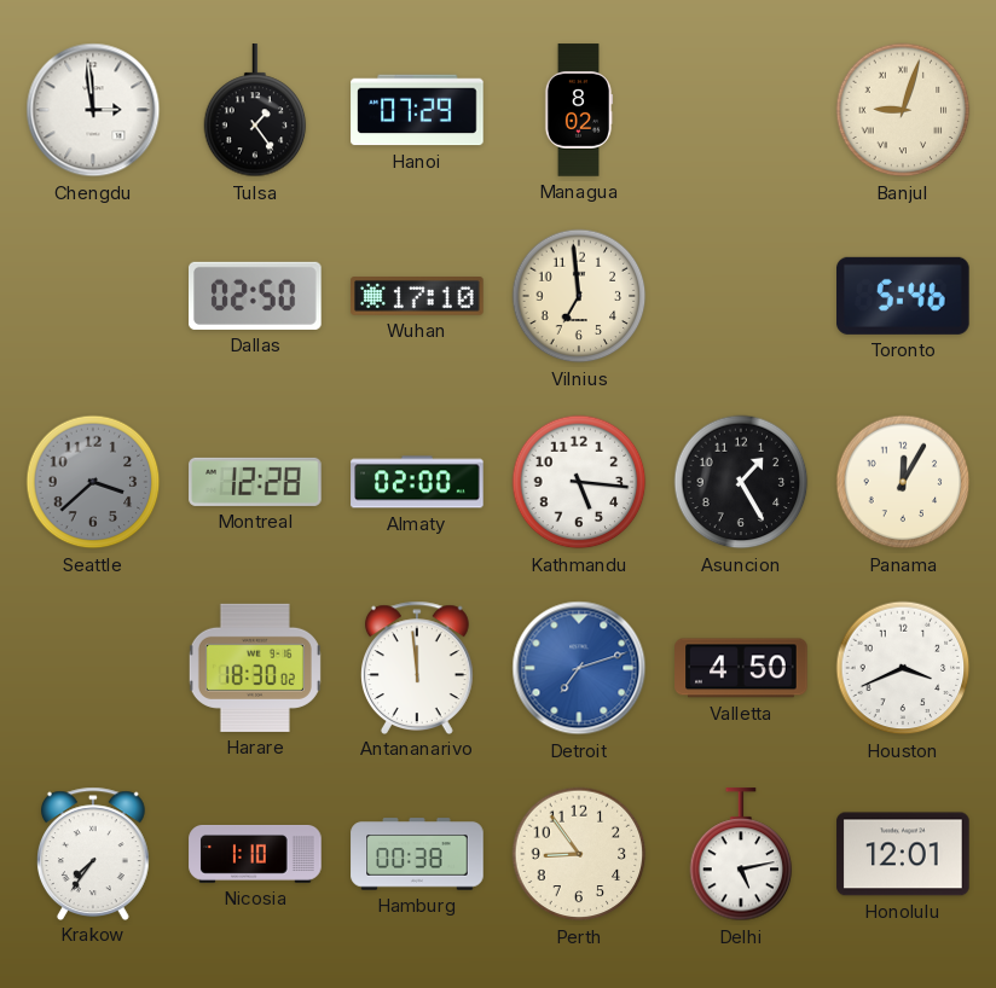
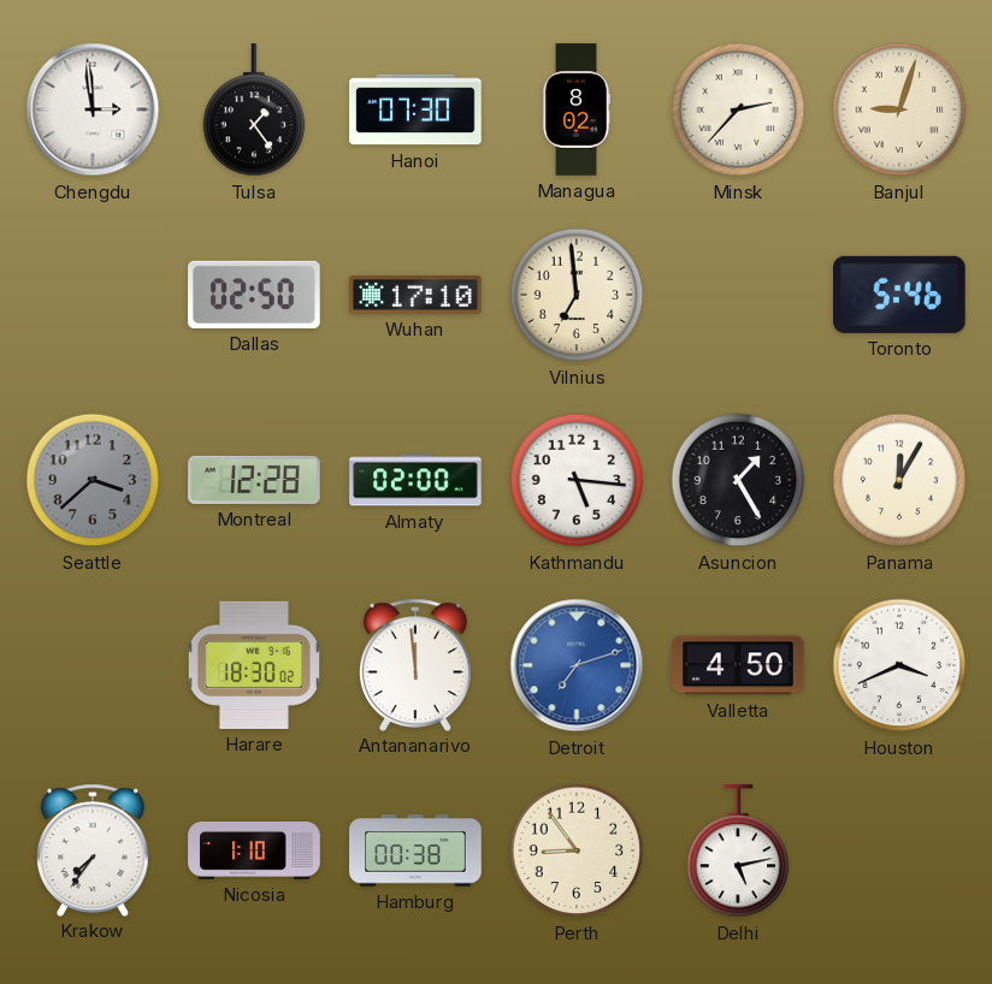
Hanoi: 07:29 -> 07:30 (415, 109)
Minsk: none -> 2:37 (738, 109)
Honolulu: 12:01 -> none (903, 854)
